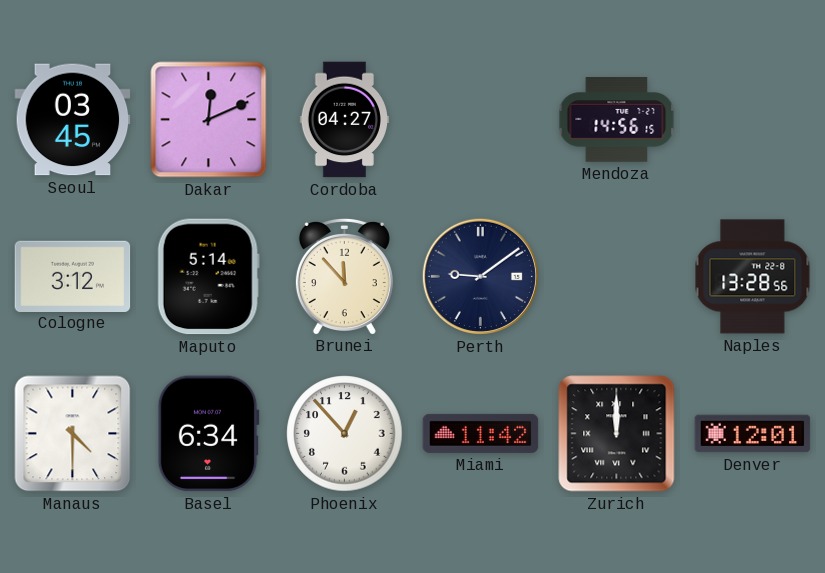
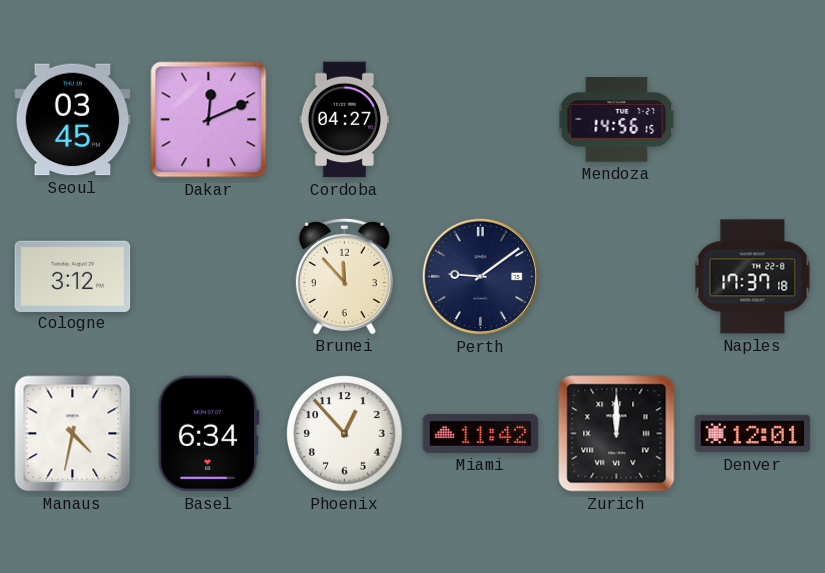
Maputo: 5:14 -> none (208, 277)
Naples: 13:28 -> 17:37 (753, 277)
Manaus: 4:30 -> 4:32 (73, 434)
